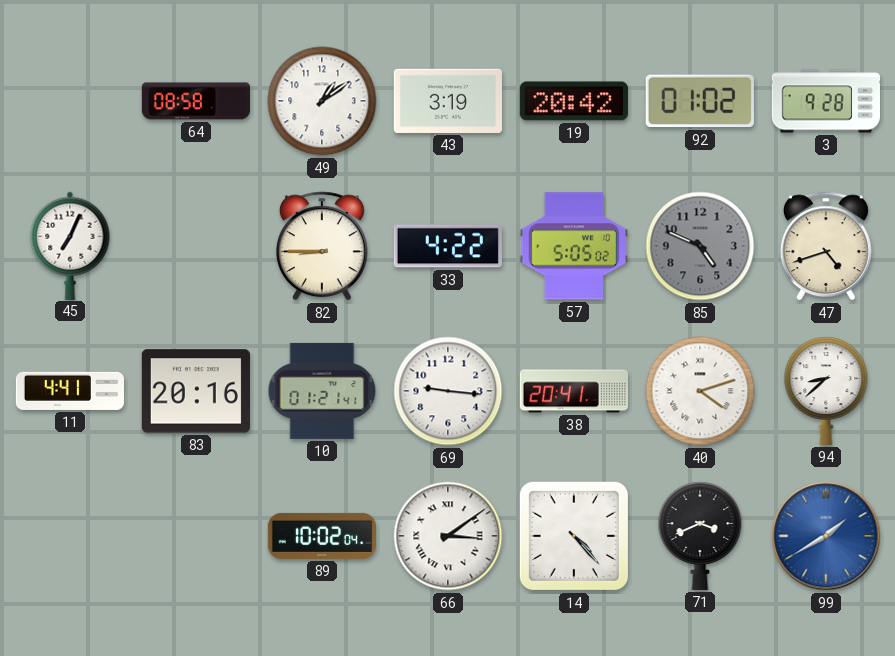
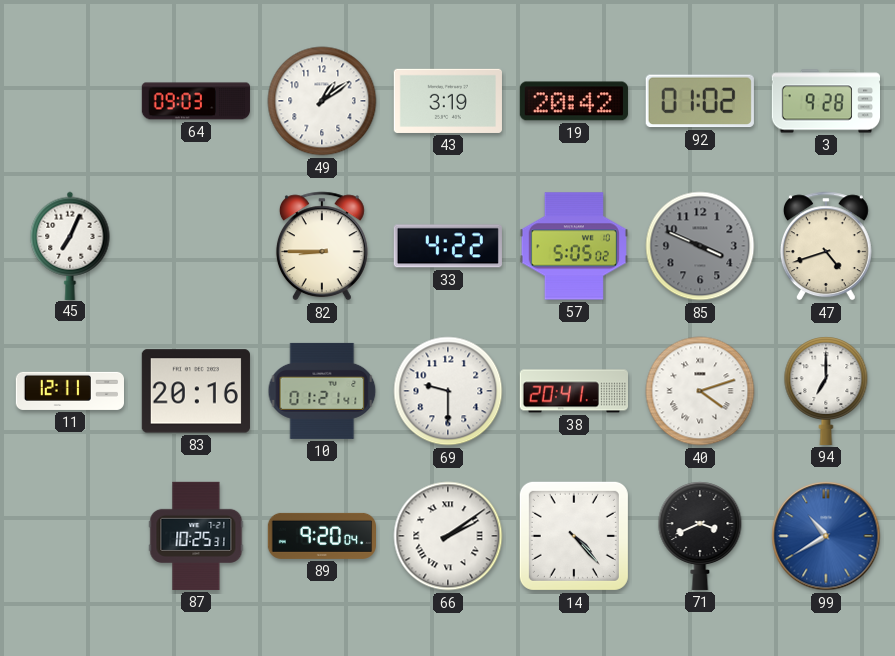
64: 08:58 -> 09:03 (195, 101)
85: 4:49 -> 3:49 (700, 246)
11: 4:41 -> 12:11 (69, 391)
69: 9:16 -> 9:30 (448, 391)
94: 8:38 -> 7:00 (826, 391)
87: none -> 10:25 (196, 536)
89: 10:02 -> 9:20 (321, 536)
66: 3:09 -> 2:09 (448, 536)
99: 1:40 -> 10:40 (826, 536)
